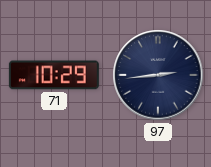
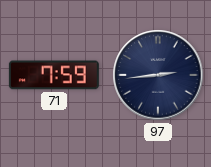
71: 10:29 -> 7:59 (54, 75)
